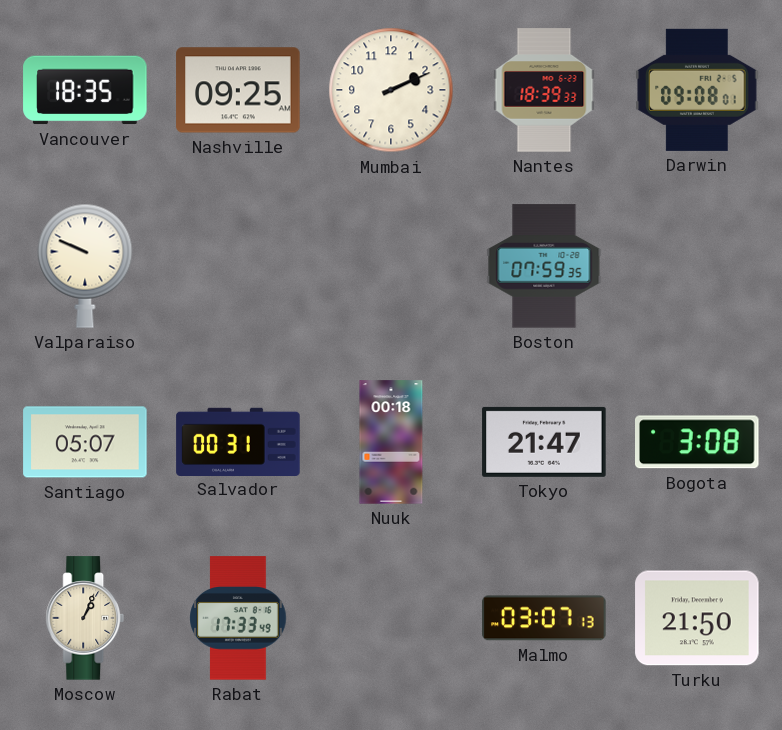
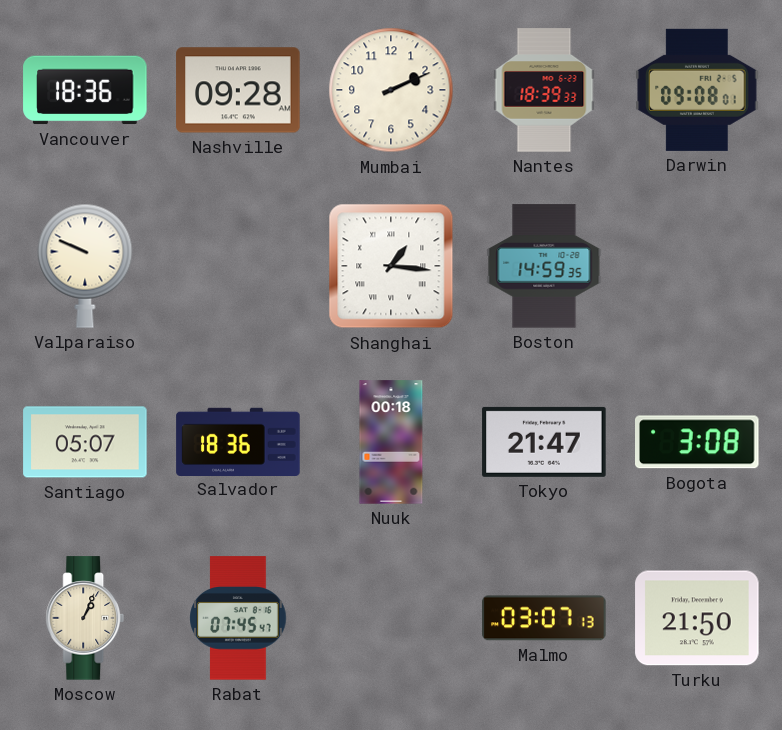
Vancouver: 18:35 -> 18:36 (85, 90)
Nashville: 09:25 -> 09:28 (238, 90)
Shanghai: none -> 1:16 (391, 266)
Boston: 07:59 -> 14:59 (544, 266)
Salvador: 00:31 -> 18:36 (238, 441)
Rabat: 17:33 -> 07:45 (238, 618)
